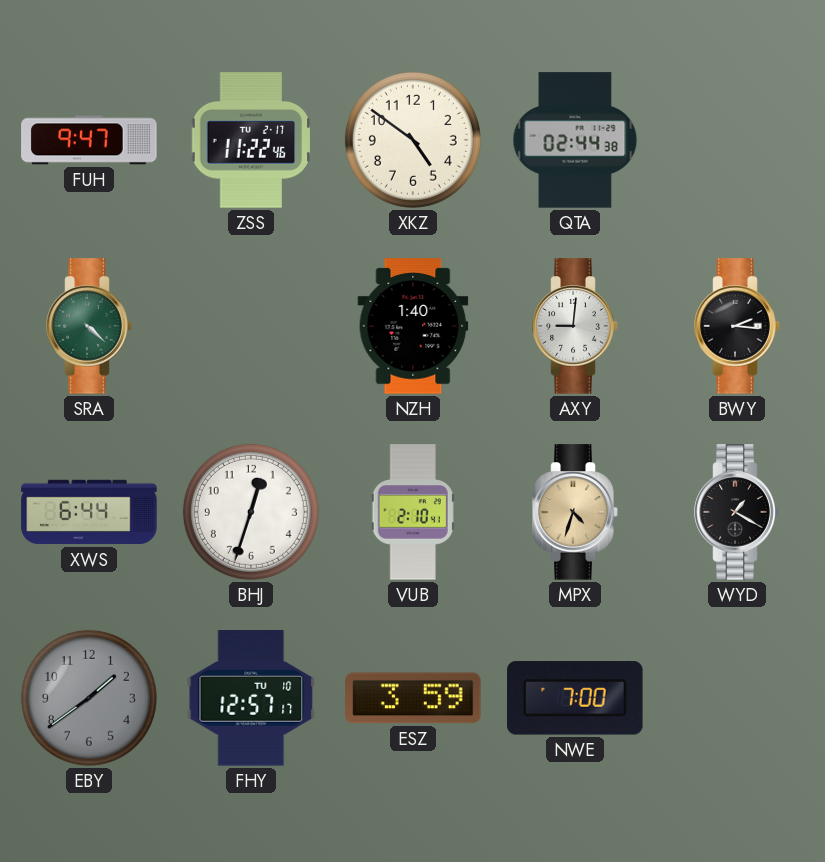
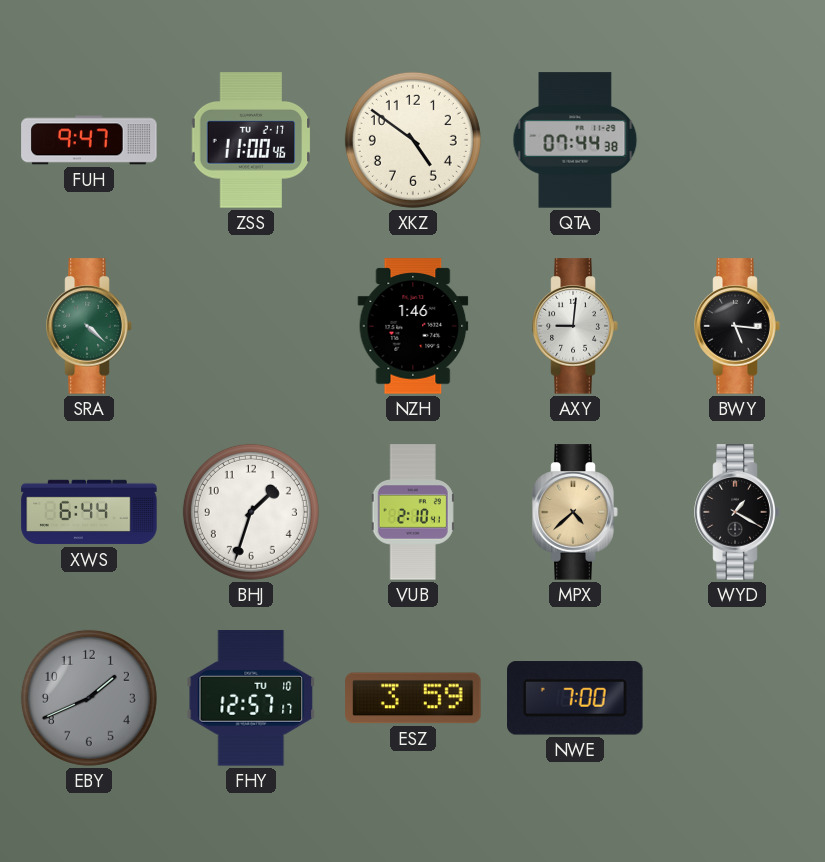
ZSS: 11:22 -> 11:00 (251, 140)
QTA: 02:44 -> 07:44 (575, 140)
NZH: 1:40 -> 1:46 (413, 326)
BWY: 2:16 -> 5:16 (737, 326)
BHJ: 12:33 -> 1:33 (251, 512)
MPX: 4:33 -> 4:38 (575, 512)
EBY: 1:39 -> 1:41 (89, 698)
